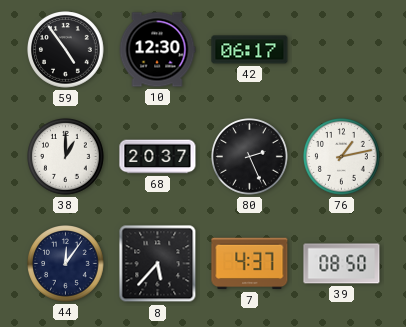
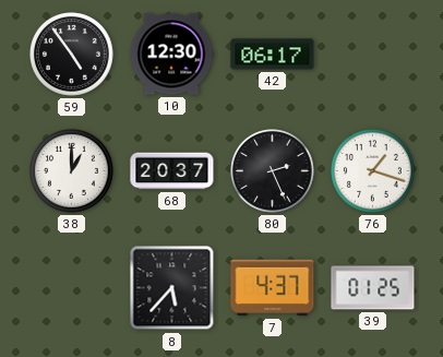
76: 1:13 -> 1:18 (373, 171)
44: 12:06 -> none (66, 264)
39: 08:50 -> 01:25 (373, 288)
